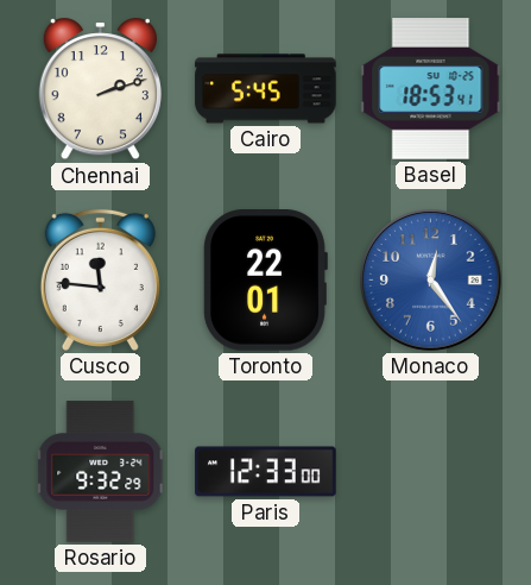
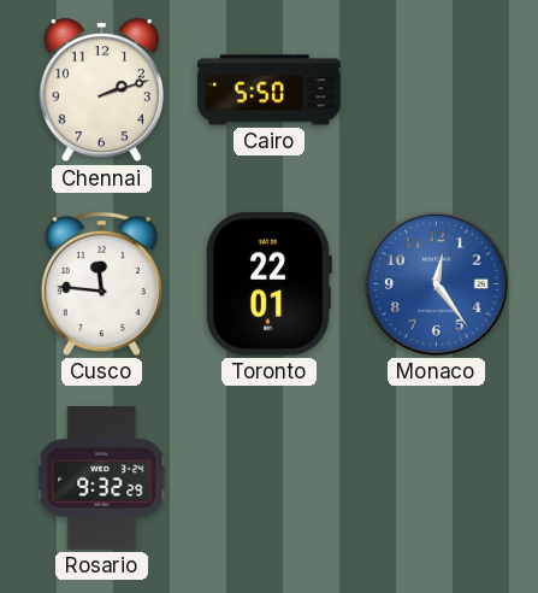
Cairo: 5:45 -> 5:50 (270, 90)
Basel: 18:53 -> none (431, 89)
Paris: 12:33 -> none (266, 472)
